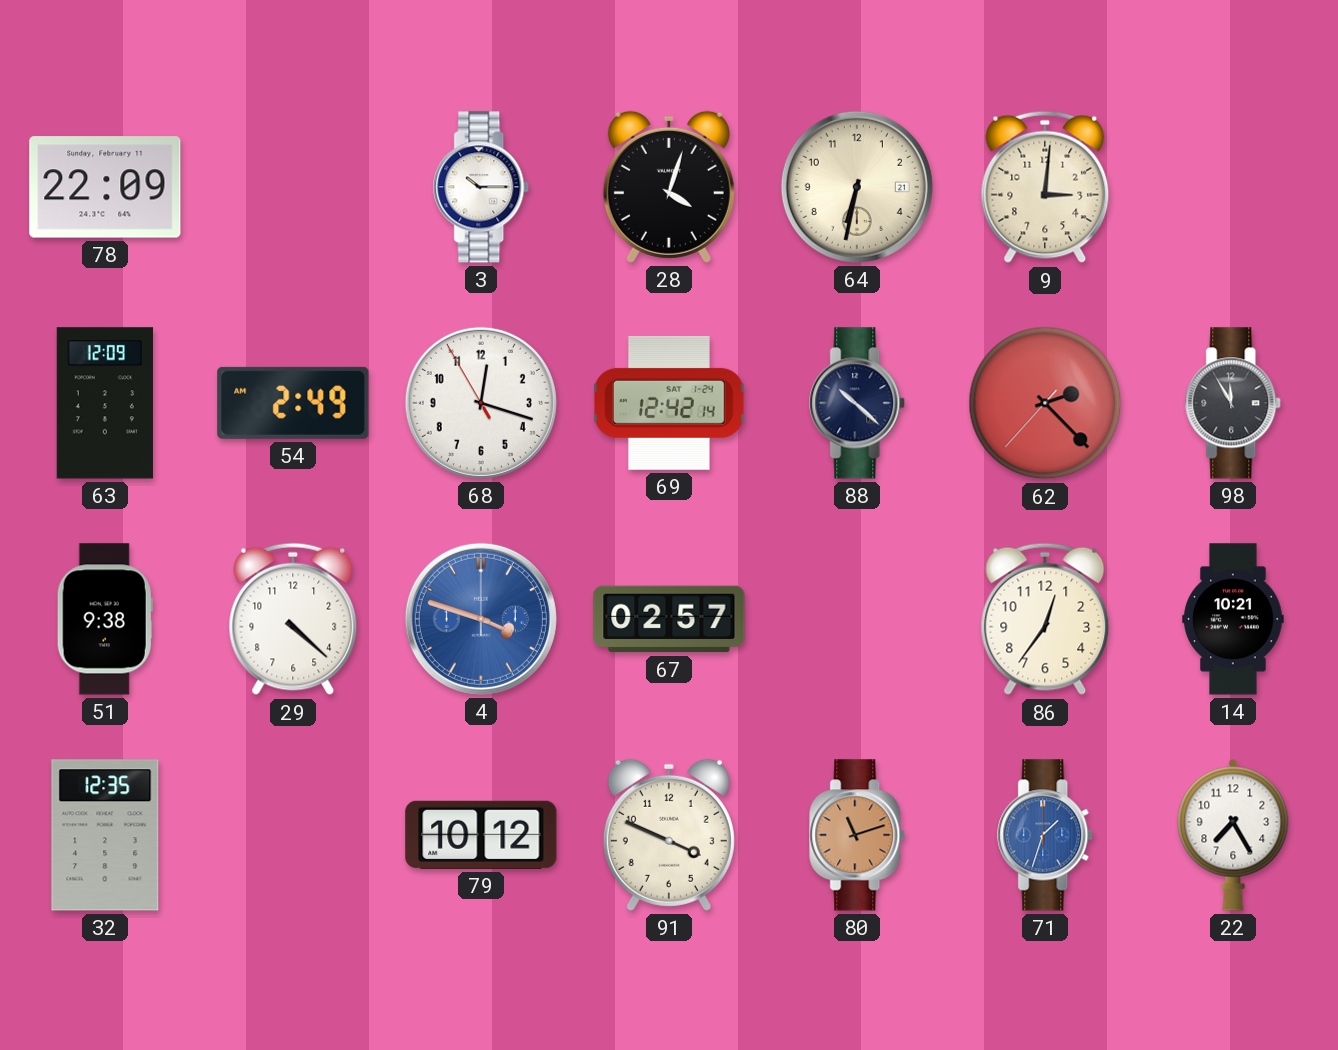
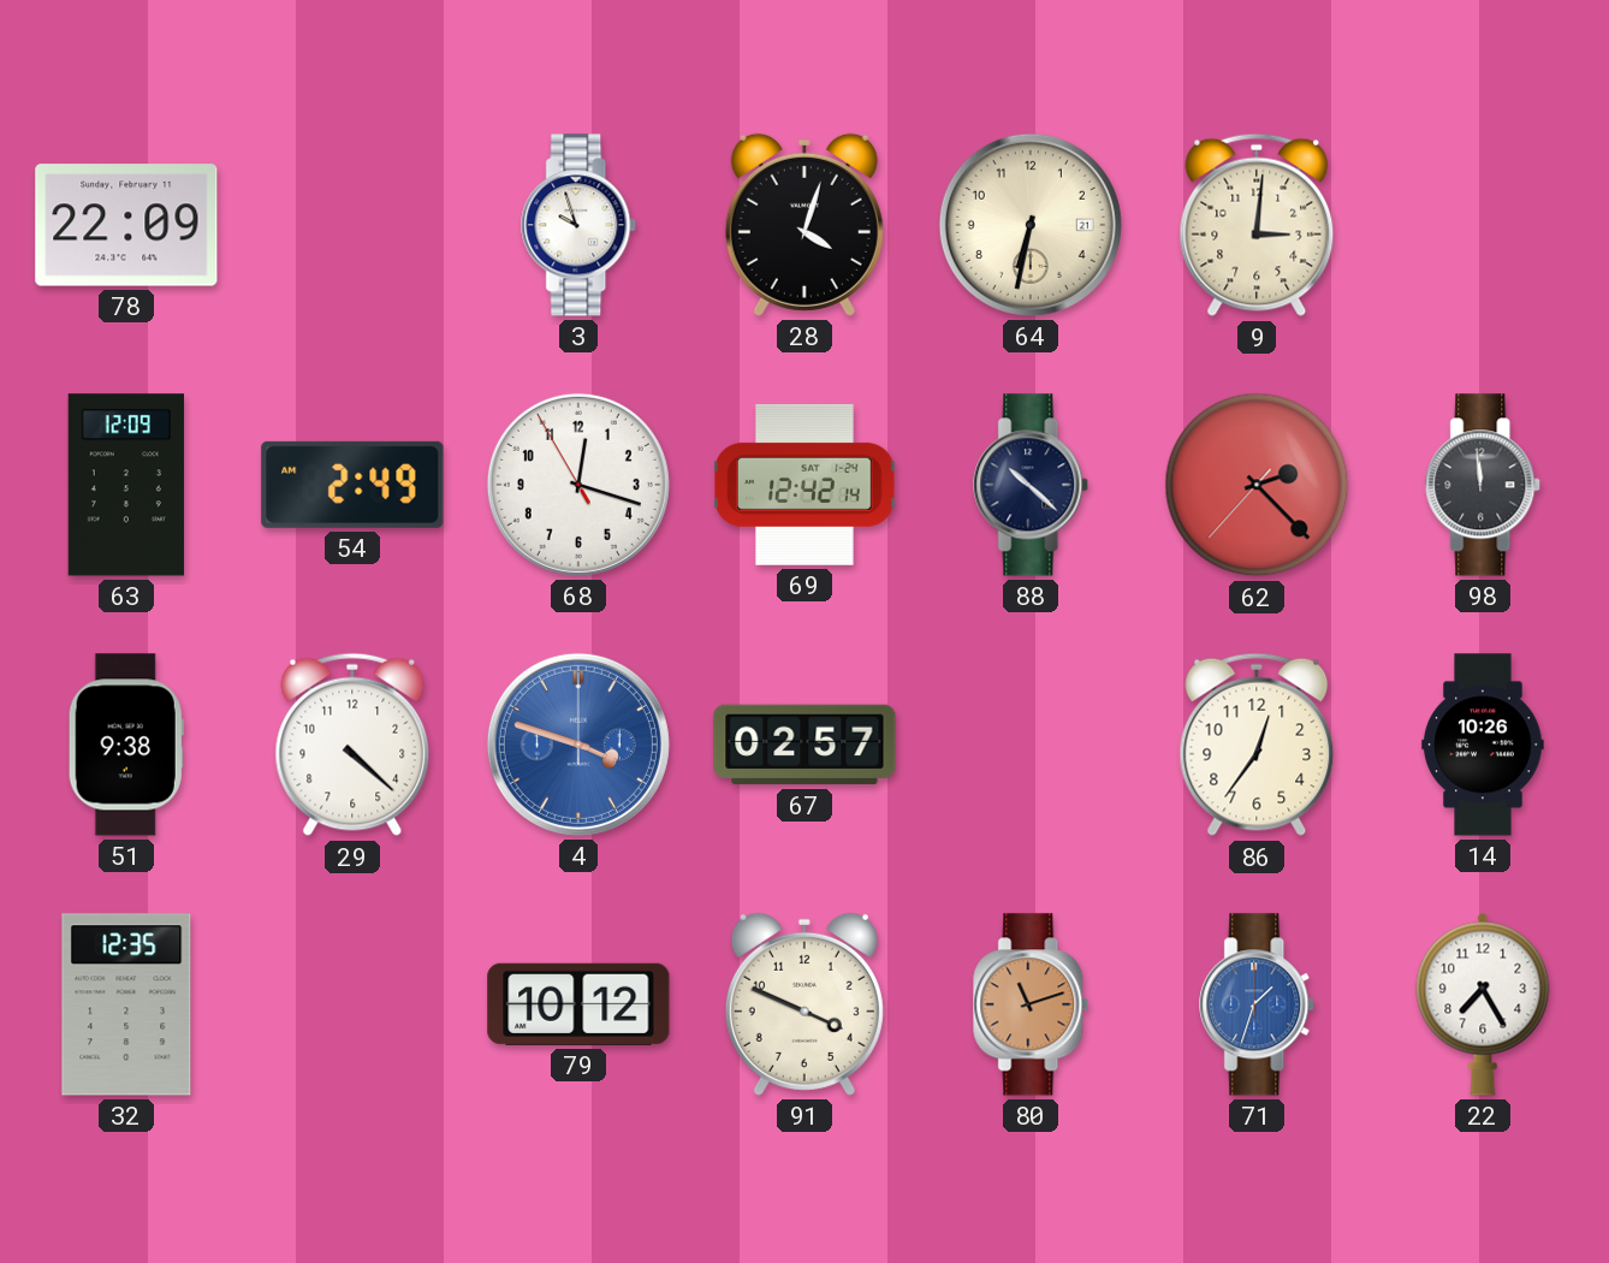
3: 10:15 -> 9:57 (580, 225)
98: 11:55 -> 11:59 (1484, 485)
14: 10:21 -> 10:26 (1483, 745)
